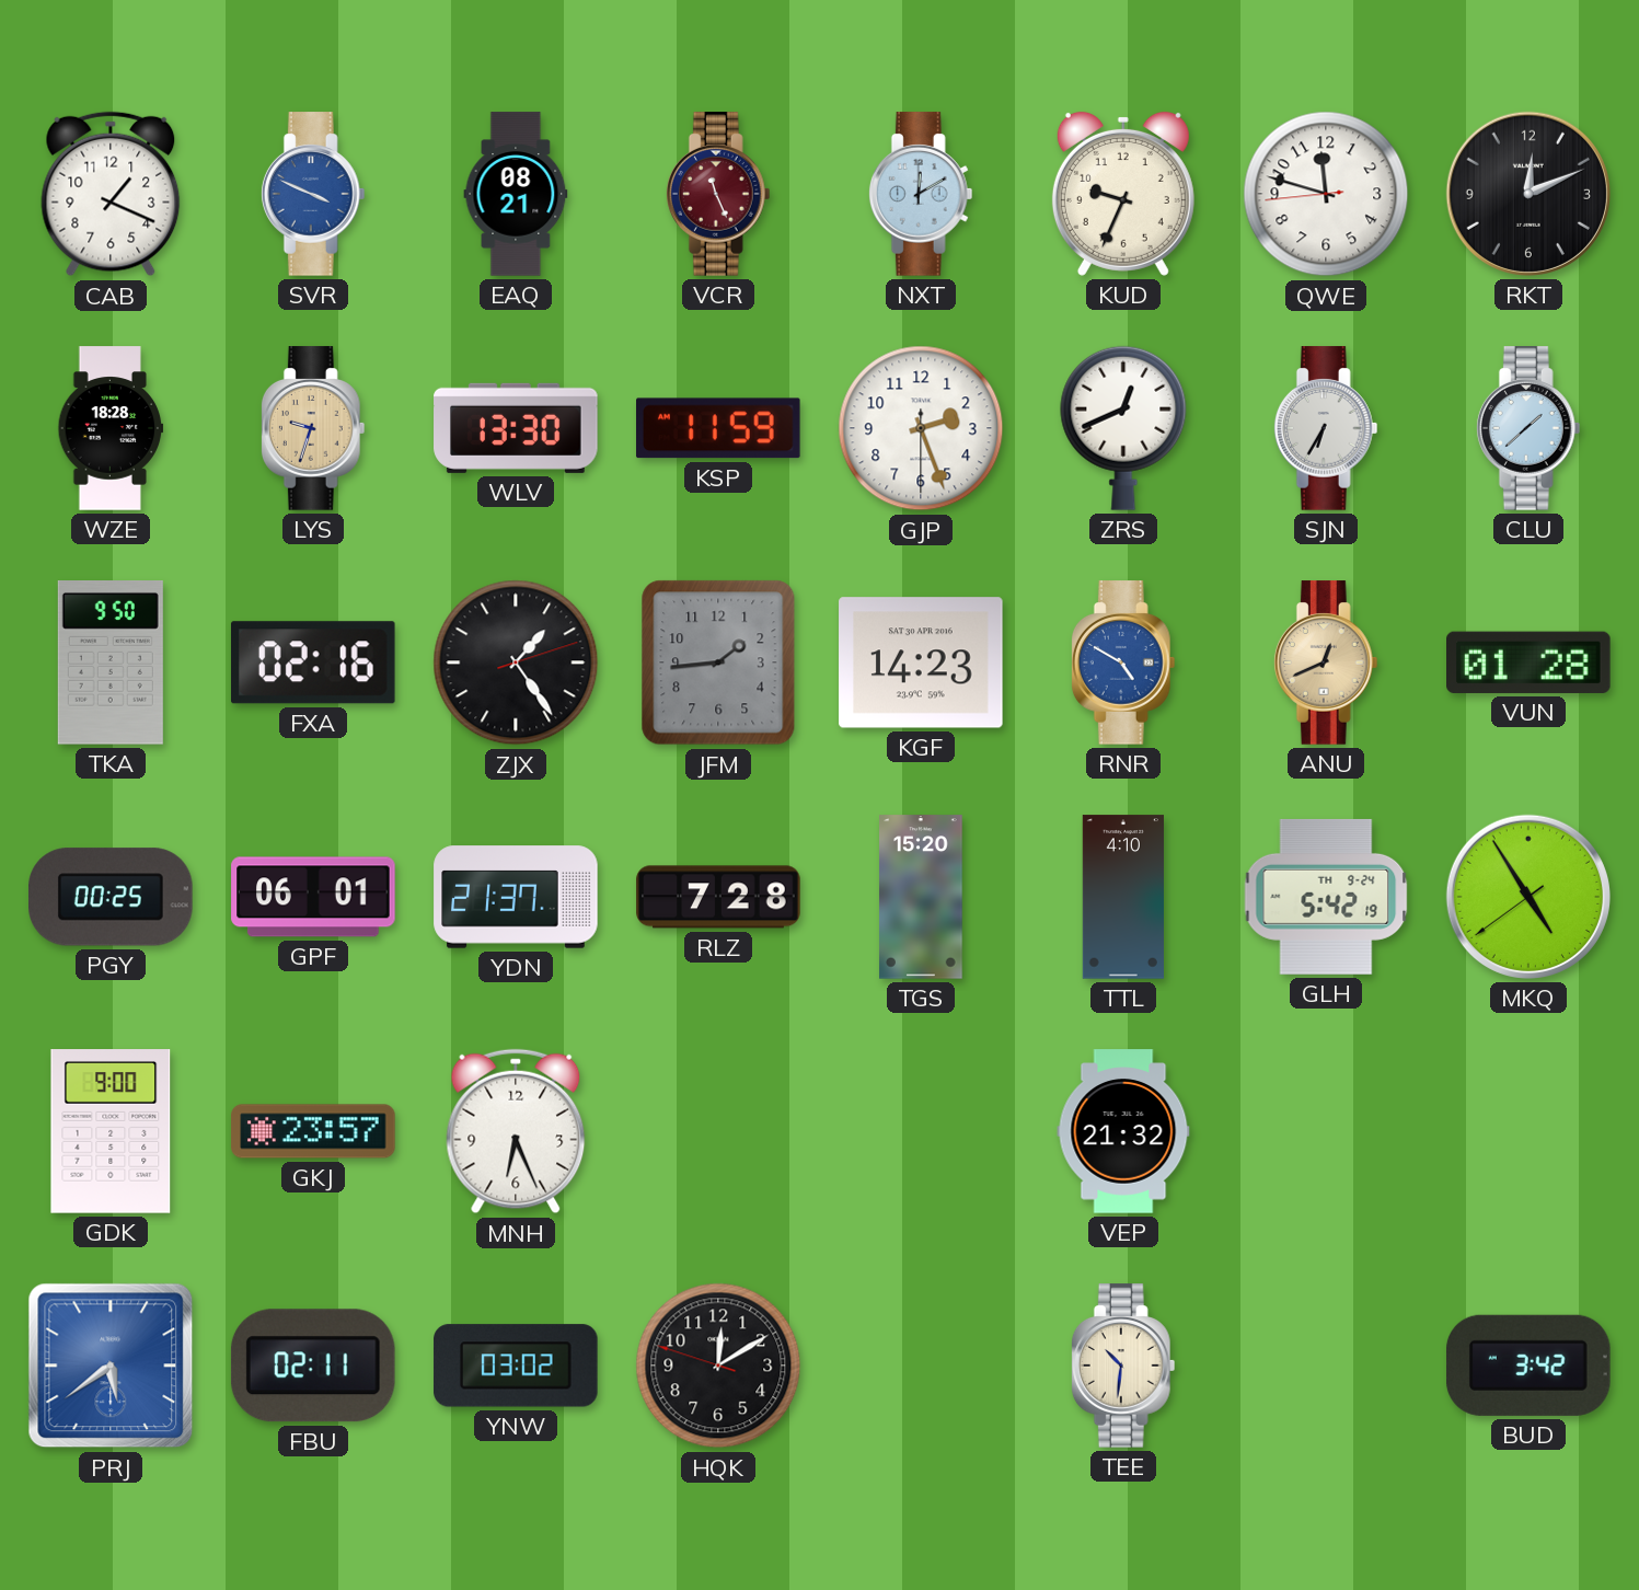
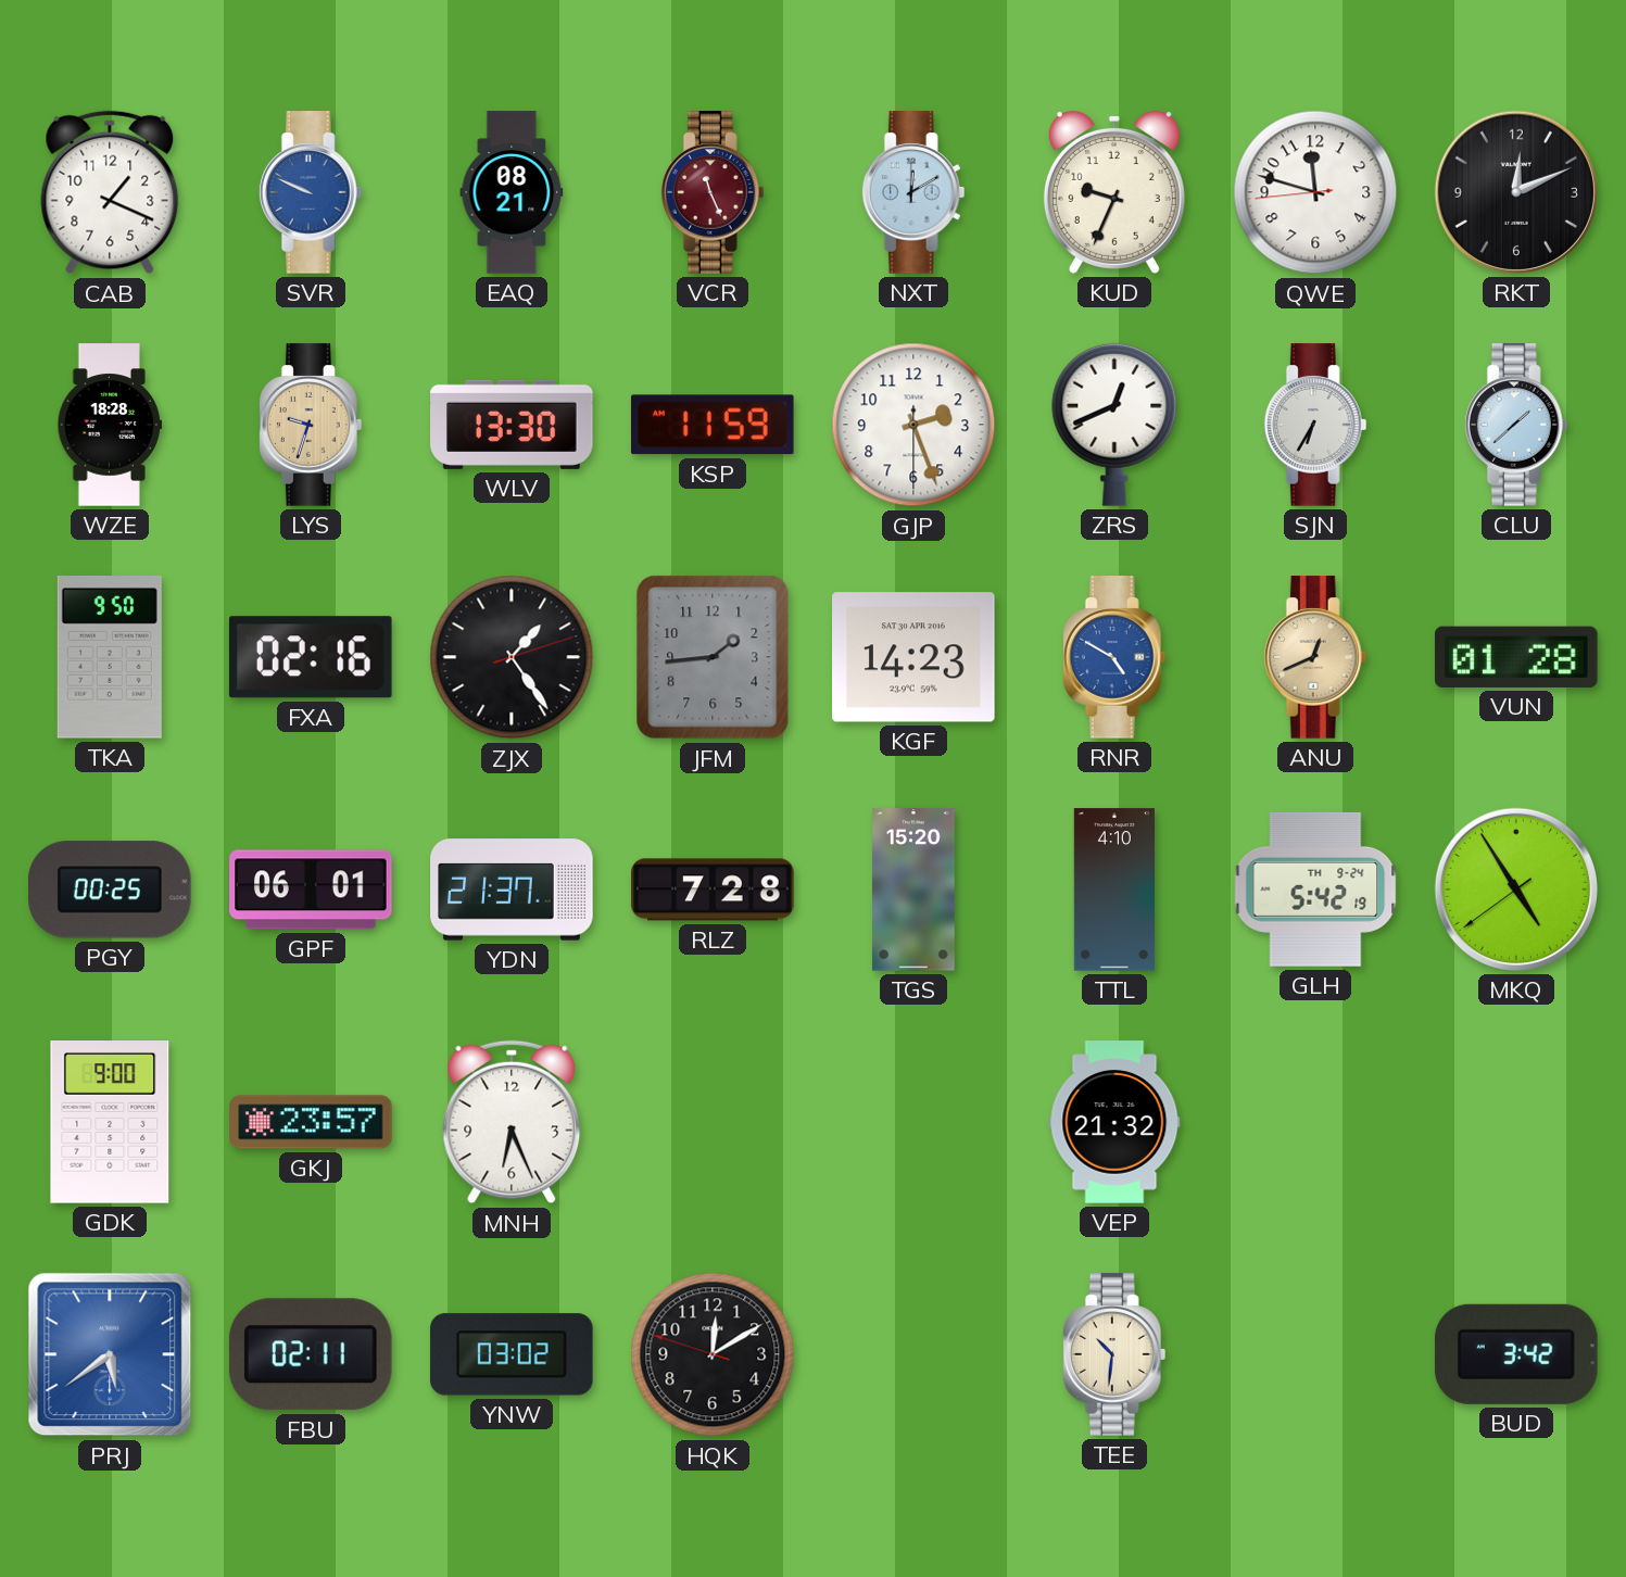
SVR: 3:49 -> 9:49 (311, 192)
